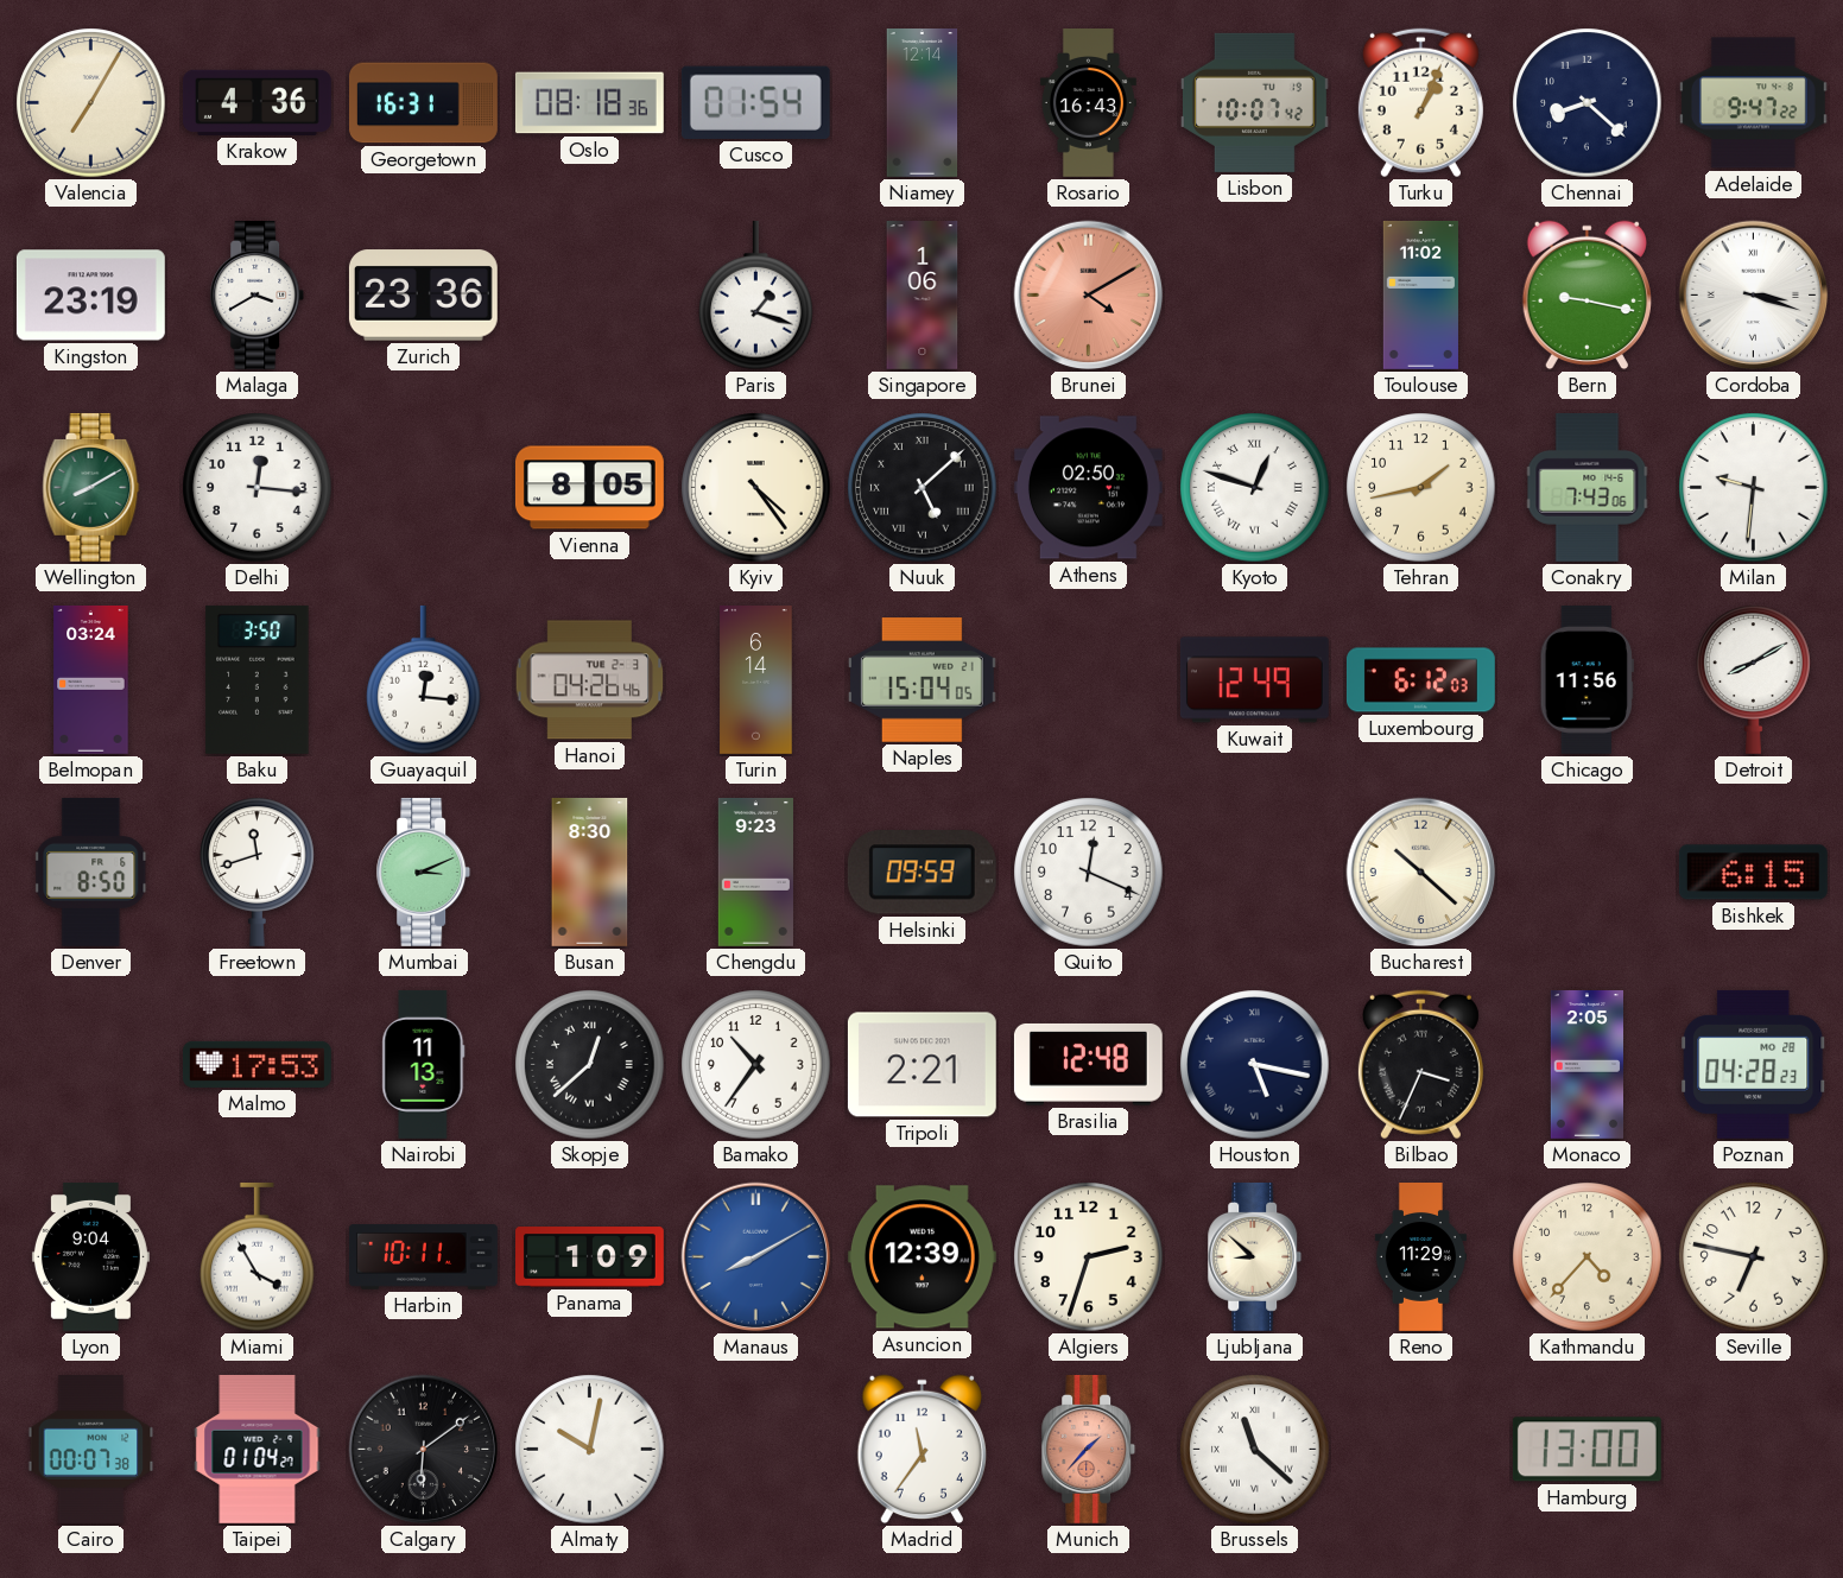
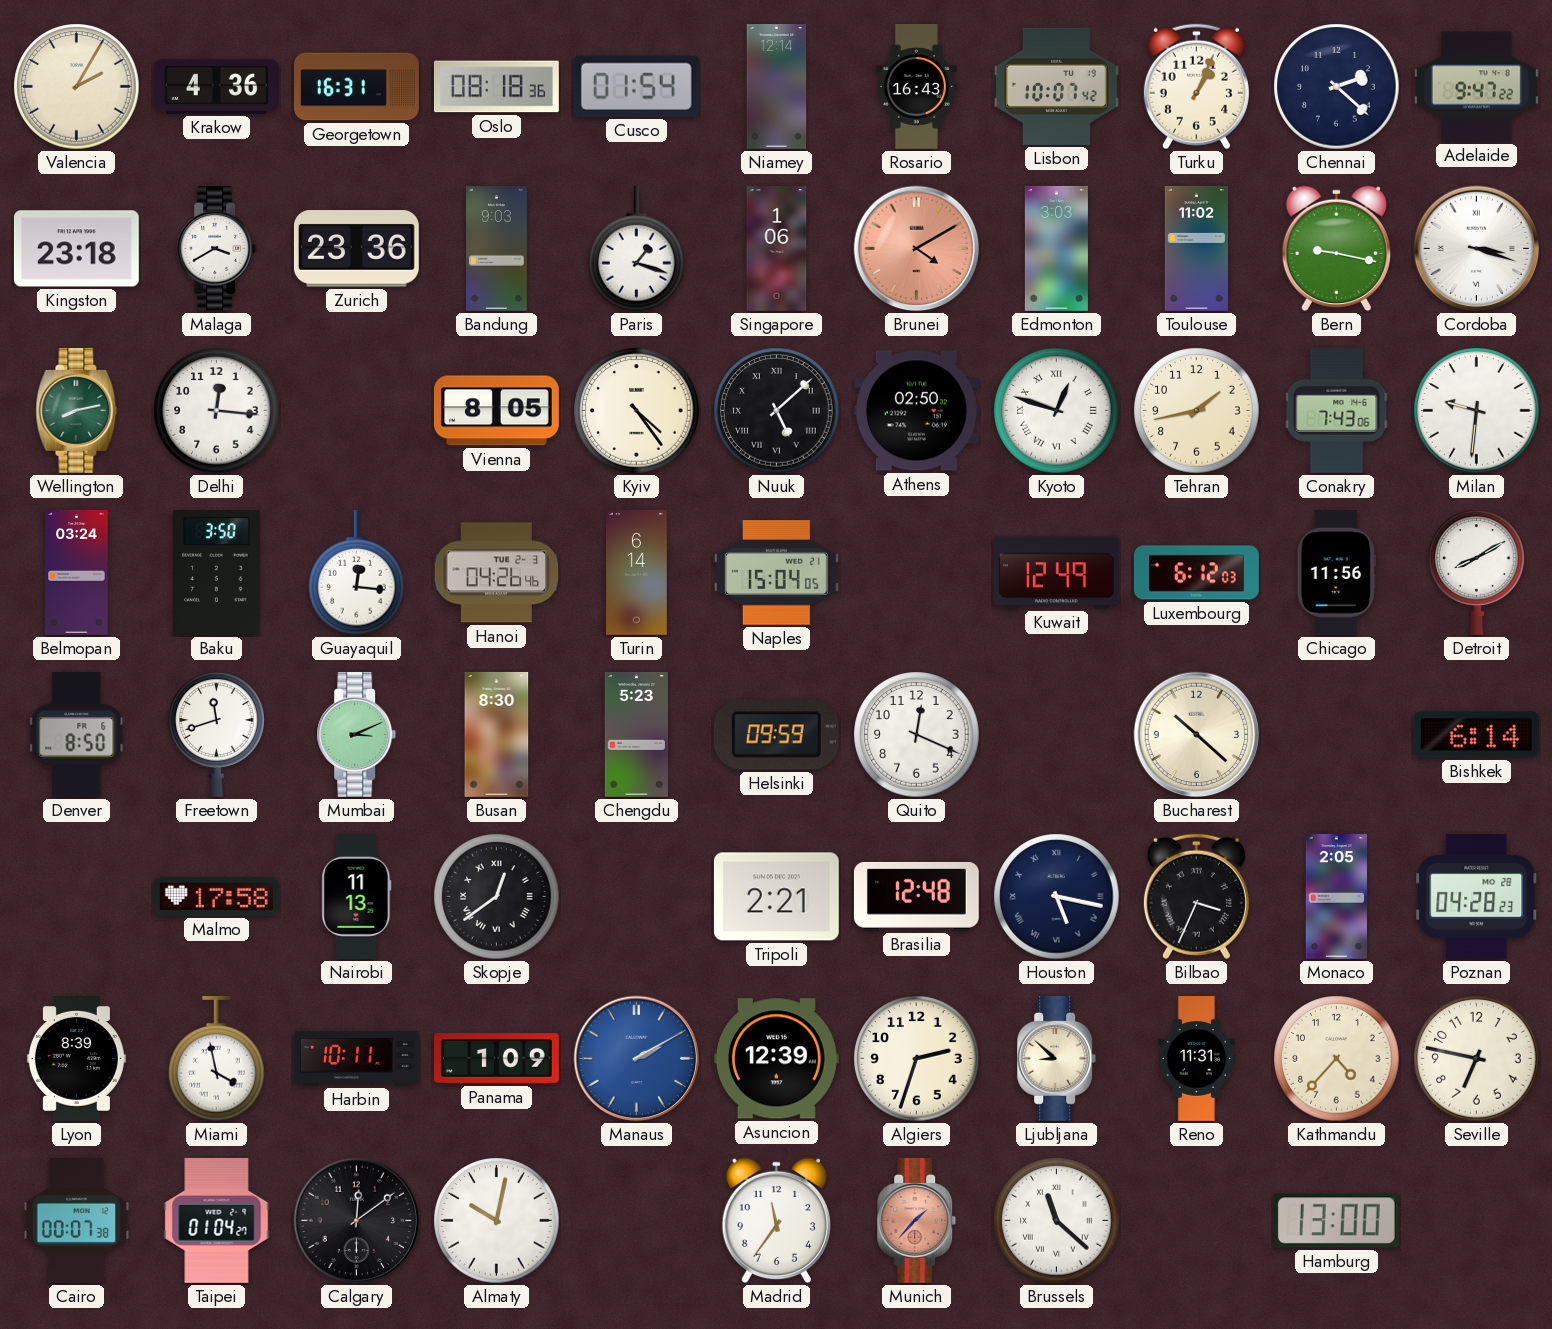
Valencia: 7:05 -> 2:05 (77, 87)
Chennai: 8:22 -> 2:22 (1337, 87)
Kingston: 23:19 -> 23:18 (76, 249)
Bandung: none -> 9:03 (497, 249)
Edmonton: none -> 3:03 (1056, 249)
Wellington: 8:10 -> 8:13 (77, 410)
Chengdu: 9:23 -> 5:23 (636, 735)
Bishkek: 6:15 -> 6:14 (1476, 735)
Malmo: 17:53 -> 17:58 (216, 896)
Skopje: 12:38 -> 12:39 (497, 897)
Bamako: 10:36 -> none (756, 1065)
Lyon: 9:04 -> 8:39 (76, 1058)
Miami: 3:55 -> 3:58 (217, 1059)
Manaus: 8:10 -> 2:10 (637, 1059)
Reno: 11:29 -> 11:31 (1196, 1059)
Calgary: 6:09 -> 12:09 (357, 1221)
